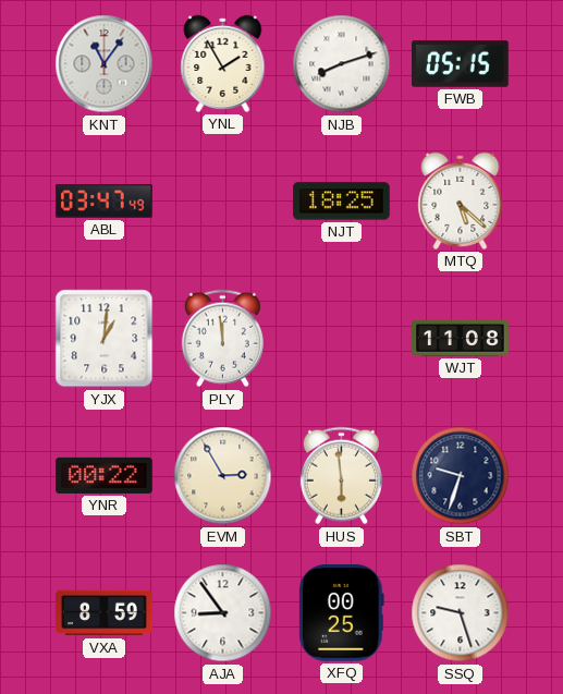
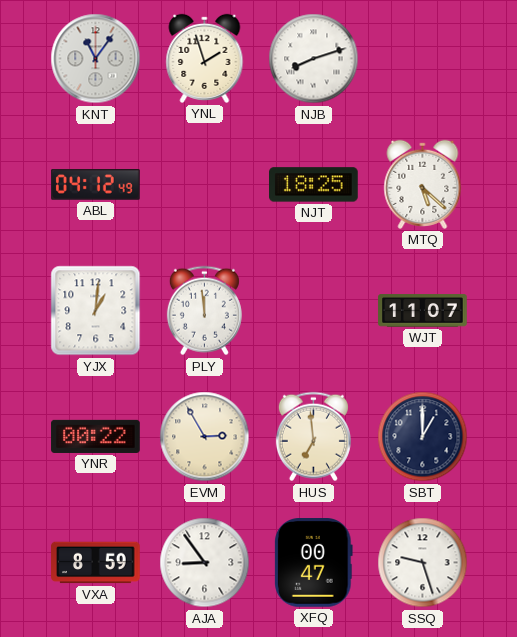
YNL: 1:55 -> 1:57 (205, 58)
FWB: 05:15 -> none (461, 64)
ABL: 03:47 -> 04:12 (96, 185)
WJT: 11:08 -> 11:07 (423, 311)
HUS: 5:59 -> 6:59 (313, 437)
SBT: 9:33 -> 1:00 (423, 437)
XFQ: 00:25 -> 00:47 (314, 563)
